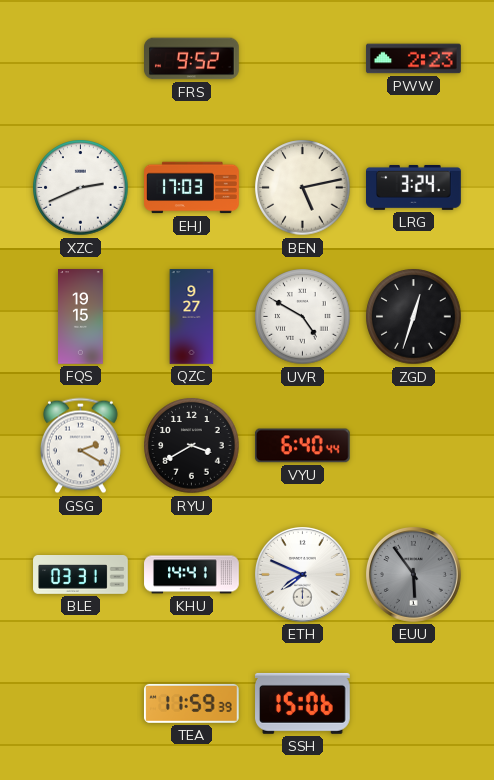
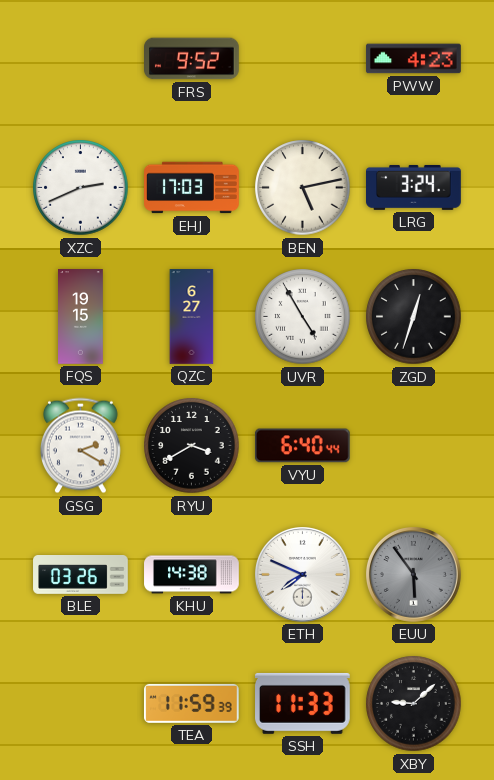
PWW: 2:23 -> 4:23 (414, 59)
QZC: 9:27 -> 6:27 (192, 317)
UVR: 4:50 -> 4:55 (303, 317)
BLE: 03:31 -> 03:26 (81, 575)
KHU: 14:41 -> 14:38 (192, 575)
SSH: 15:06 -> 11:33 (303, 703)
XBY: none -> 9:08 (414, 704)
